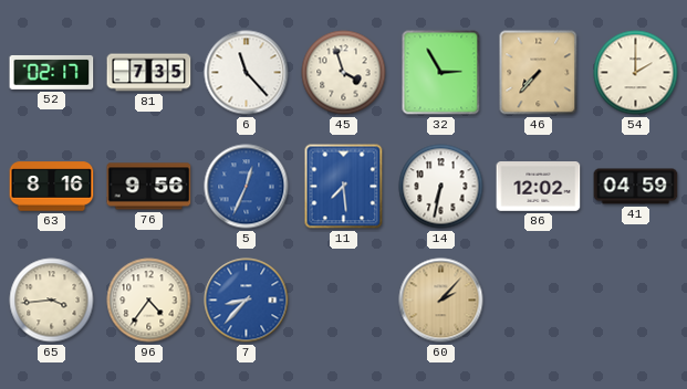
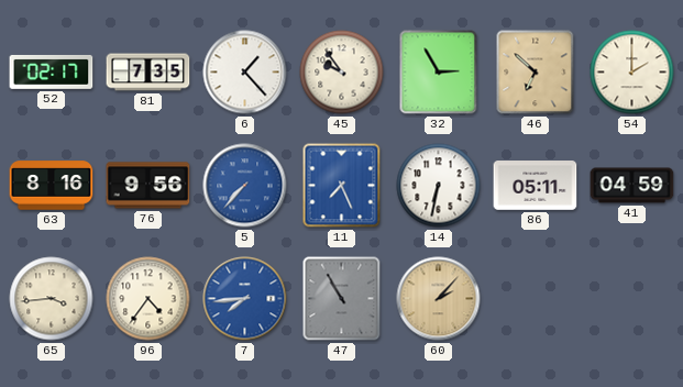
6: 11:23 -> 1:23 (245, 73)
45: 3:57 -> 9:54 (342, 73)
46: 7:37 -> 6:52 (536, 73)
5: 12:34 -> 7:37 (245, 186)
11: 7:29 -> 7:26 (342, 186)
86: 12:02 -> 05:11 (536, 186)
7: 8:37 -> 7:44 (245, 299)
47: none -> 10:55 (342, 299)
